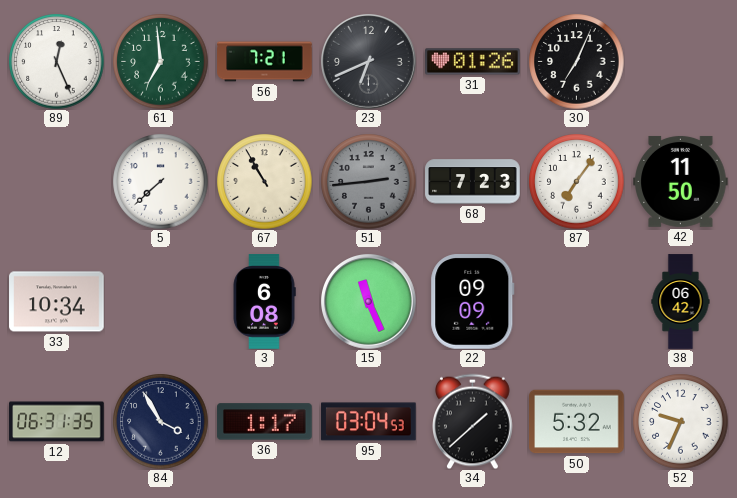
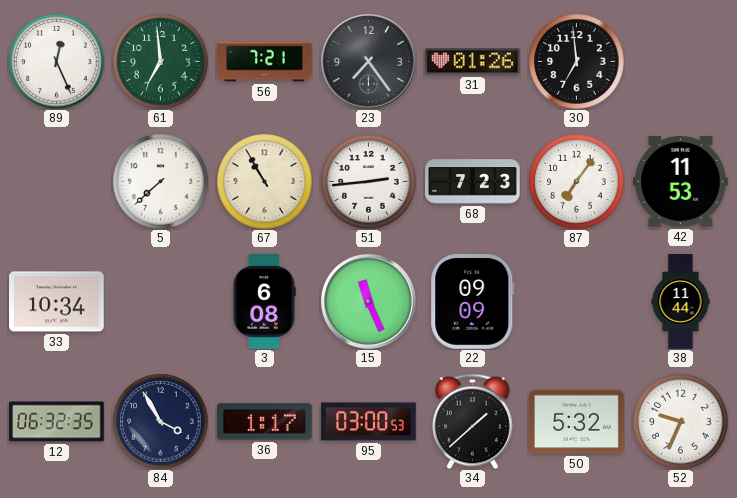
23: 6:41 -> 7:24 (369, 62)
30: 7:04 -> 6:59 (576, 61)
51 dial: grey -> white (368, 181)
42: 11:50 -> 11:53 (681, 181)
38: 06:42 -> 11:44 (681, 302)
12: 06:31 -> 06:32 (57, 422)
95: 03:04 -> 03:00 (369, 422)
